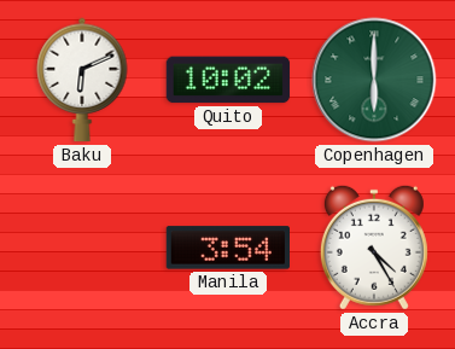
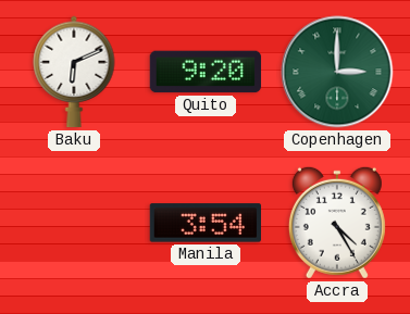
Quito: 10:02 -> 9:20 (206, 72)
Copenhagen: 6:00 -> 3:00 (337, 72)
